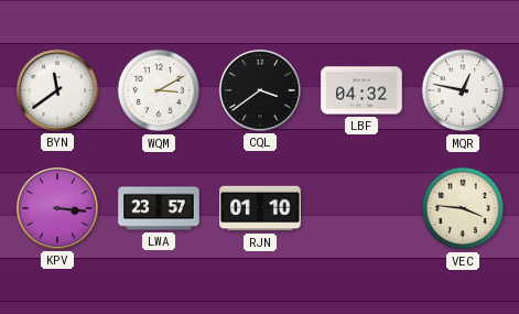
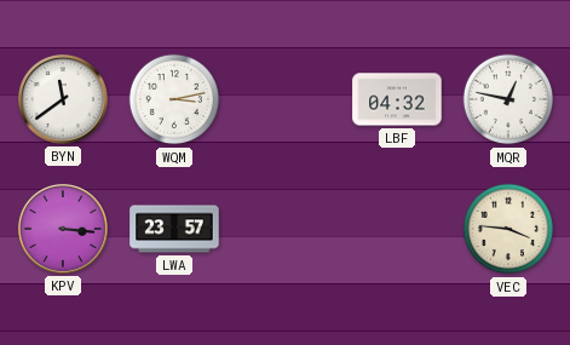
WQM: 3:10 -> 3:13 (174, 99)
CQL: 3:39 -> none (260, 90)
RJN: 01:10 -> none (260, 208)
